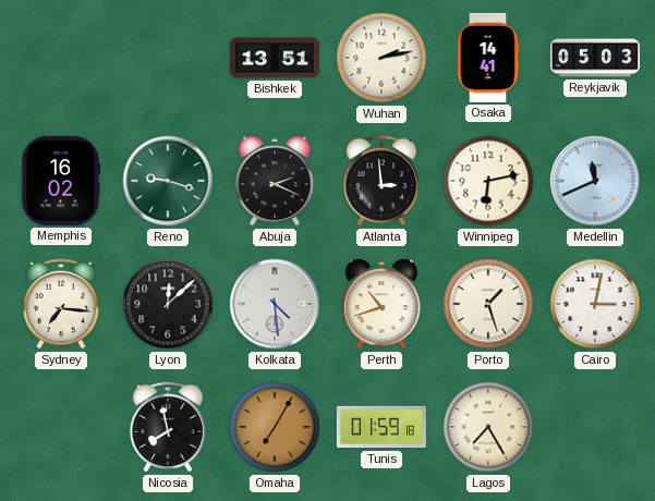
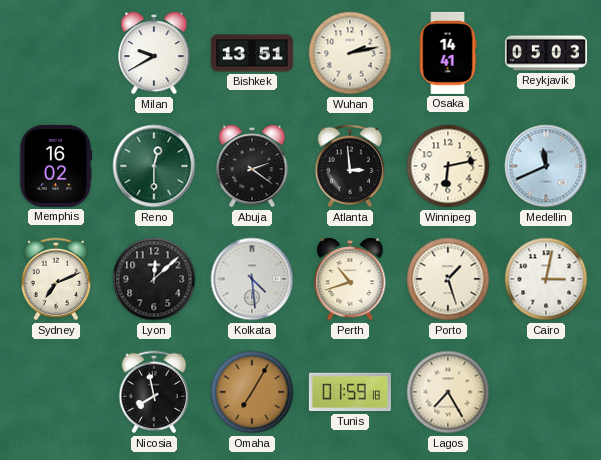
Milan: none -> 9:40 (154, 54)
Reno: 9:18 -> 12:30 (154, 166)
Abuja: 2:19 -> 2:21 (252, 167)
Sydney: 7:16 -> 7:11 (56, 279)
